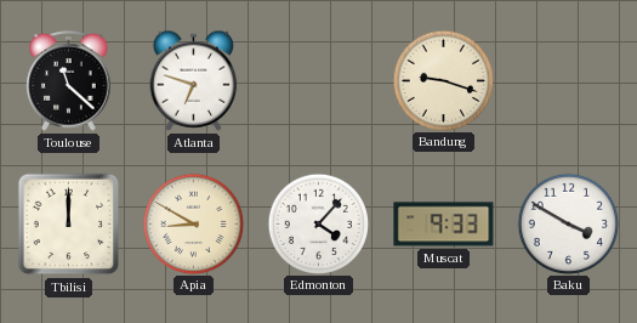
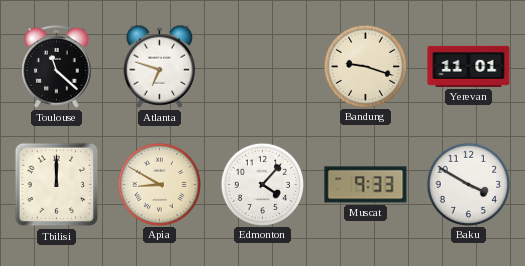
Yerevan: none -> 11:01 (469, 66)
